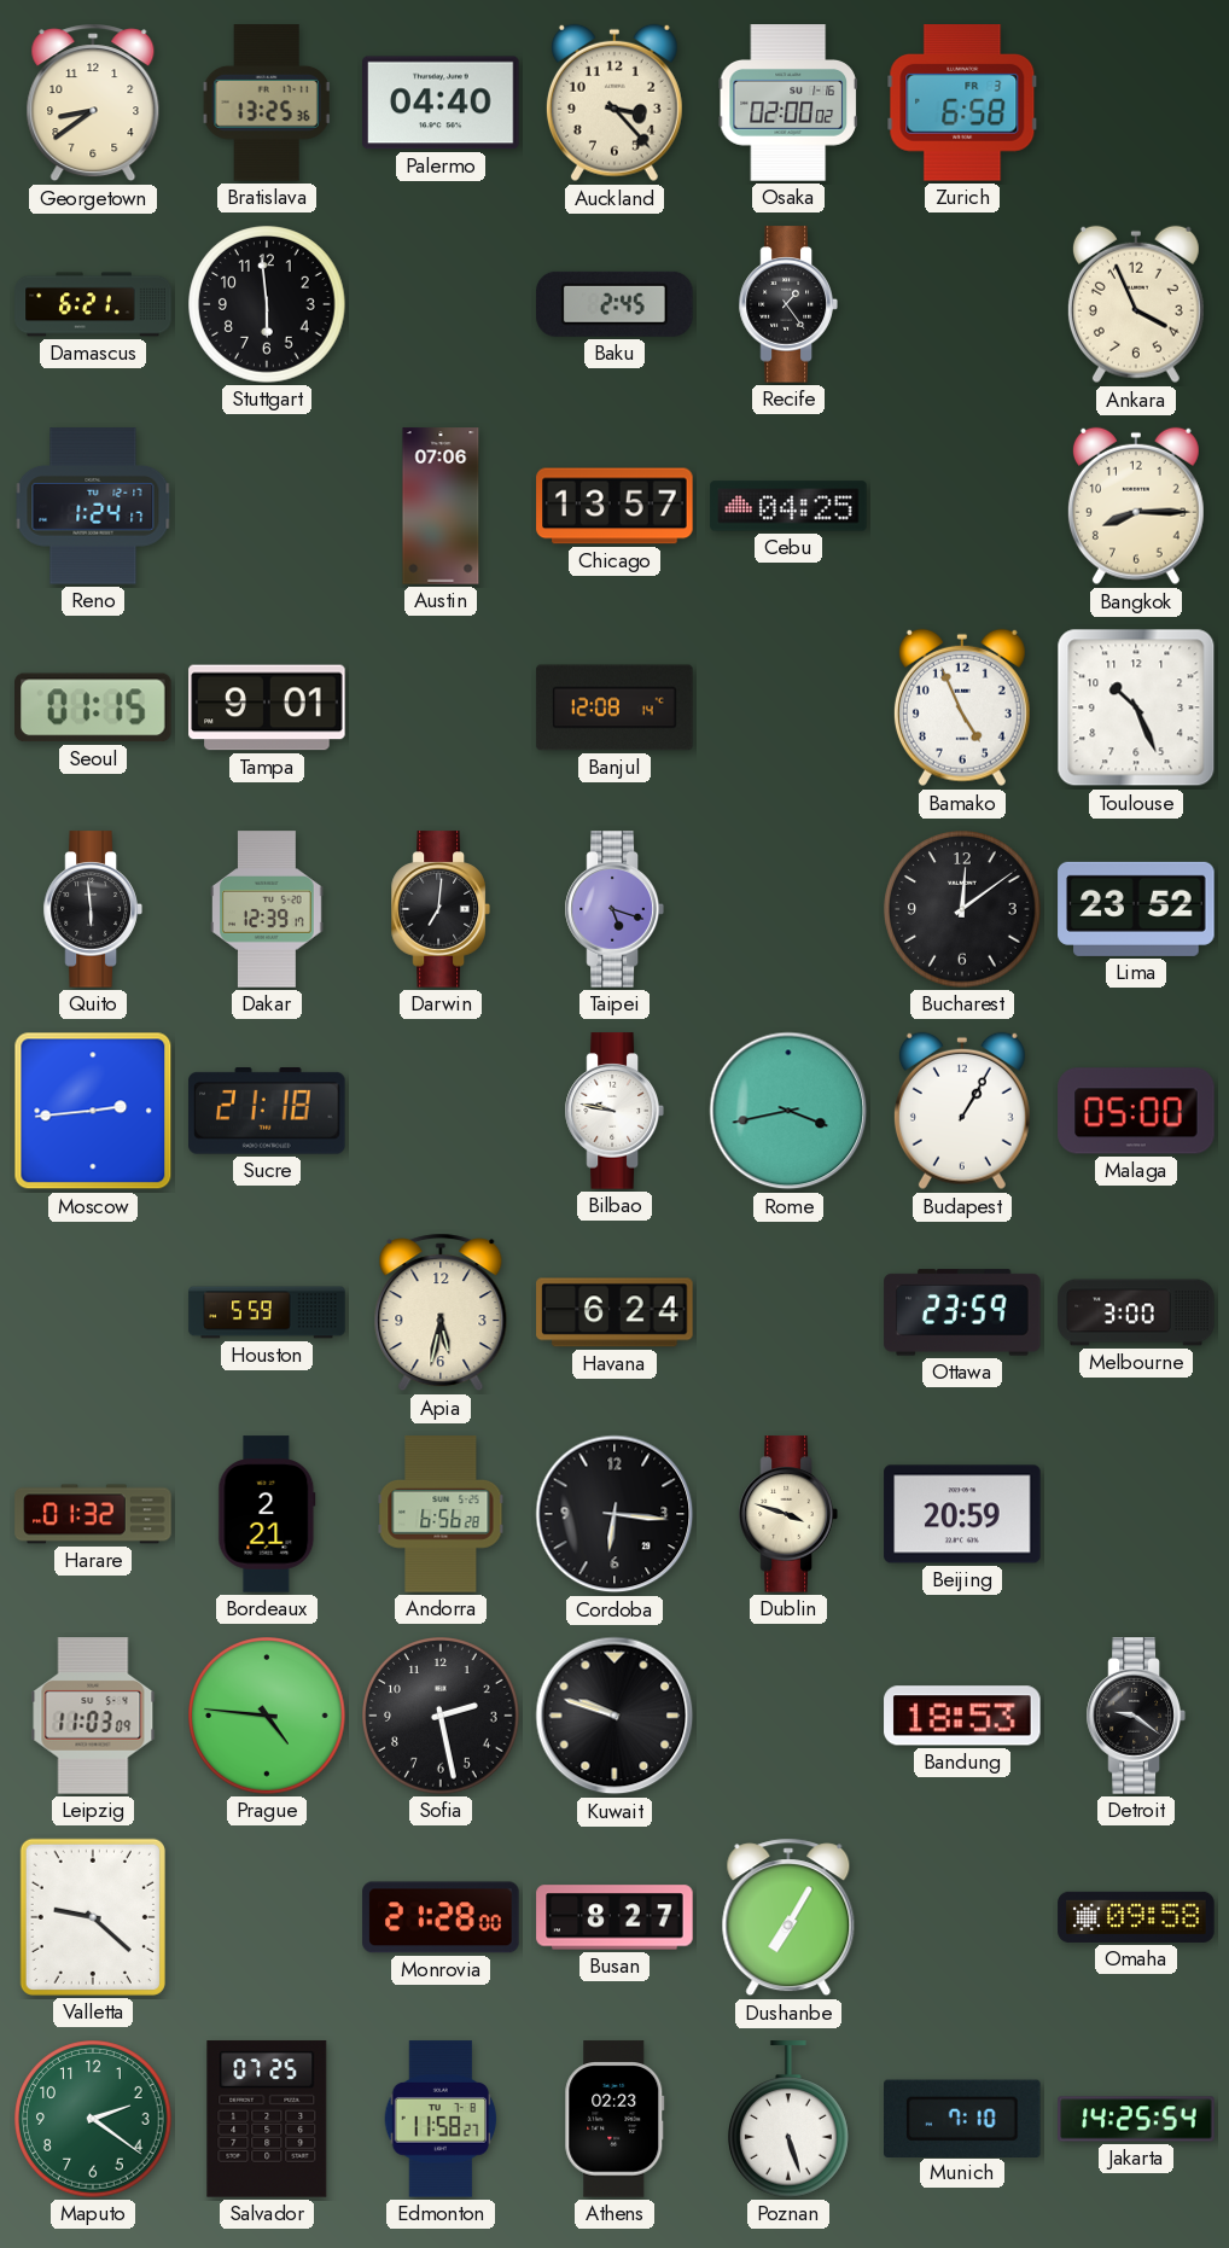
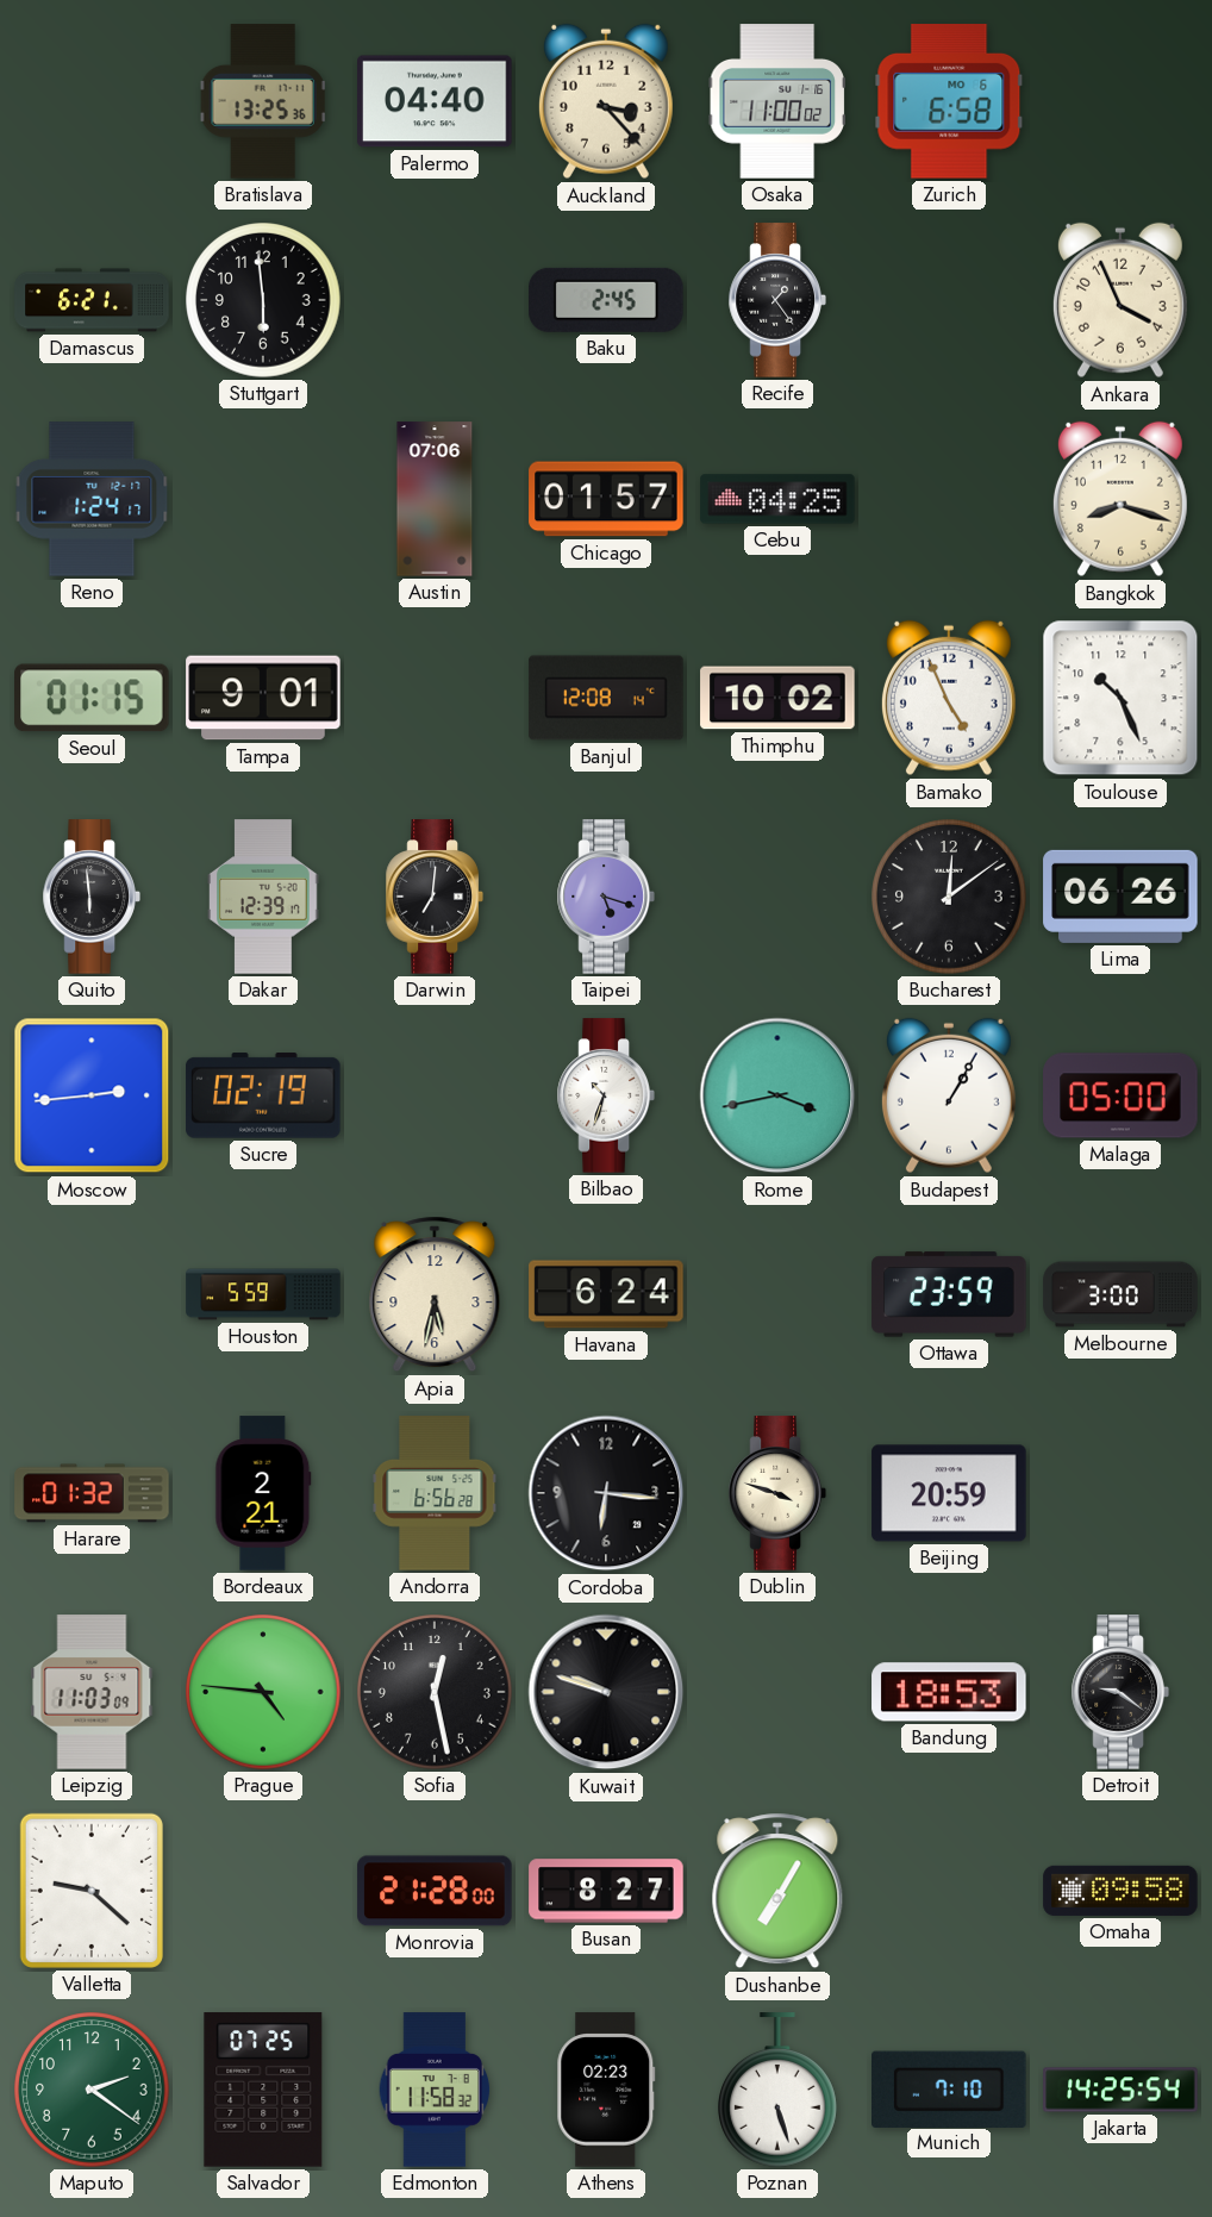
Georgetown: 8:39 -> none (93, 103)
Osaka: 02:00 -> 11:00 (776, 101)
Zurich date: FR 3 -> MO 6 (949, 102)
Chicago: 13:57 -> 01:57 (606, 499)
Bangkok: 8:15 -> 8:18 (1120, 499)
Thimphu: none -> 10:02 (777, 698)
Lima: 23:52 -> 06:26 (1120, 897)
Sucre: 21:18 -> 02:19 (263, 1095)
Bilbao: 9:47 -> 10:33 (606, 1095)
Sofia: 2:28 -> 12:28 (435, 1692)
Edmonton: 11:58:27 -> 11:58:32 (435, 2090)
